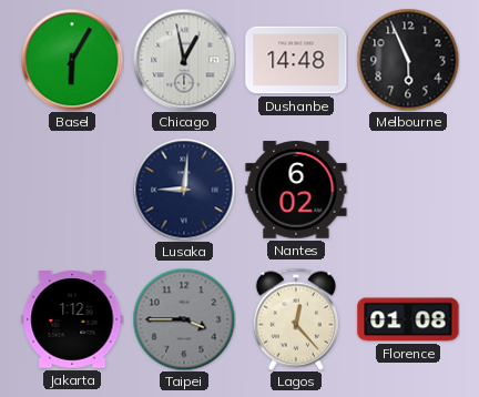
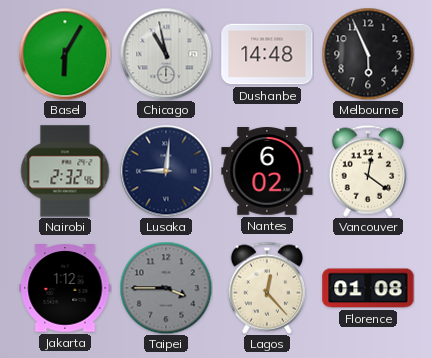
Chicago: 12:58 -> 10:58 (166, 54)
Nairobi: none -> 2:32 (65, 171)
Vancouver: none -> 12:21 (367, 171)
